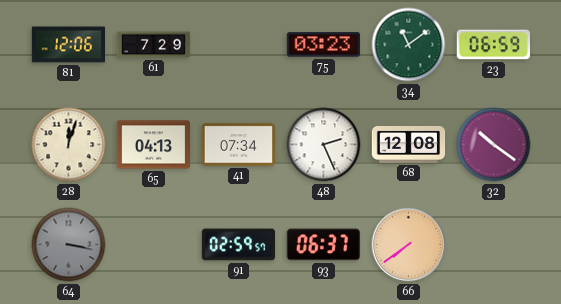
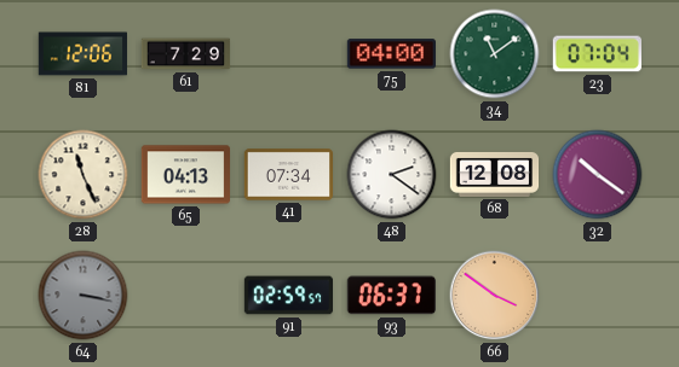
75: 03:23 -> 04:00 (391, 54)
23: 06:59 -> 07:04 (597, 54)
28: 12:03 -> 11:26 (84, 175)
48: 2:26 -> 2:21 (392, 175)
66: 7:39 -> 3:51 (495, 296)
